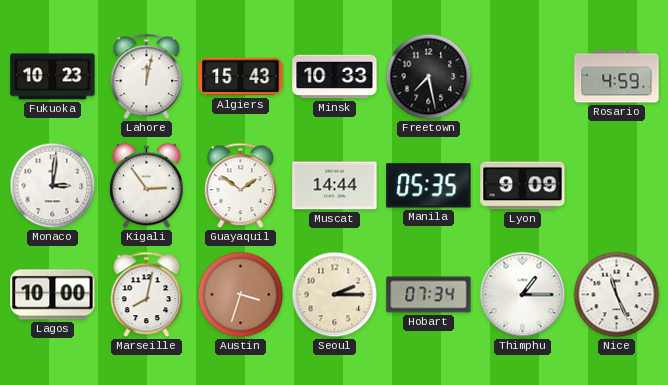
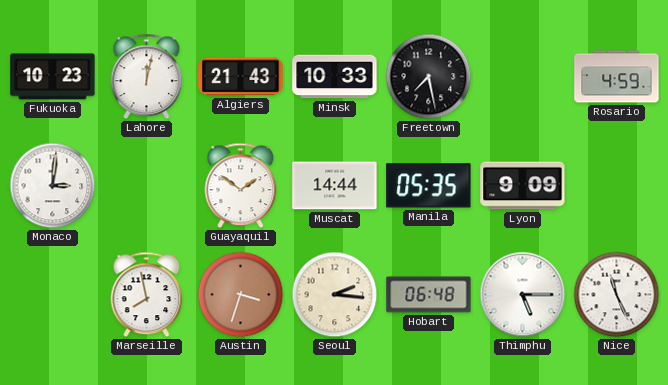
Algiers: 15:43 -> 21:43 (241, 77)
Kigali: 2:54 -> none (147, 186)
Lagos: 10:00 -> none (53, 295)
Marseille: 8:02 -> 7:58 (147, 295)
Seoul: 2:15 -> 2:16 (335, 295)
Hobart: 07:34 -> 06:48 (429, 295)
Thimphu: 1:15 -> 5:15 (523, 295)
